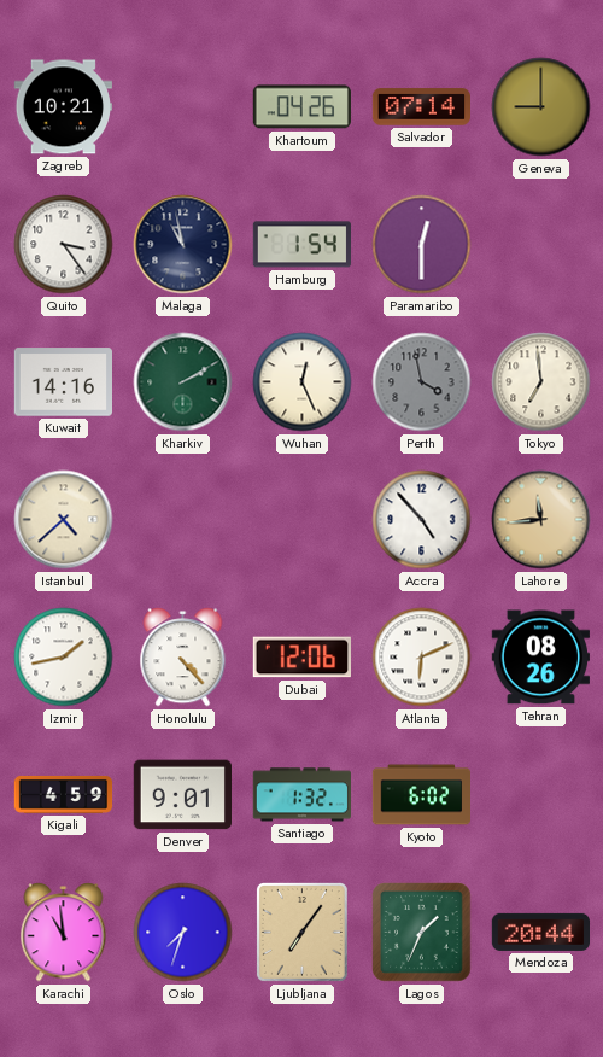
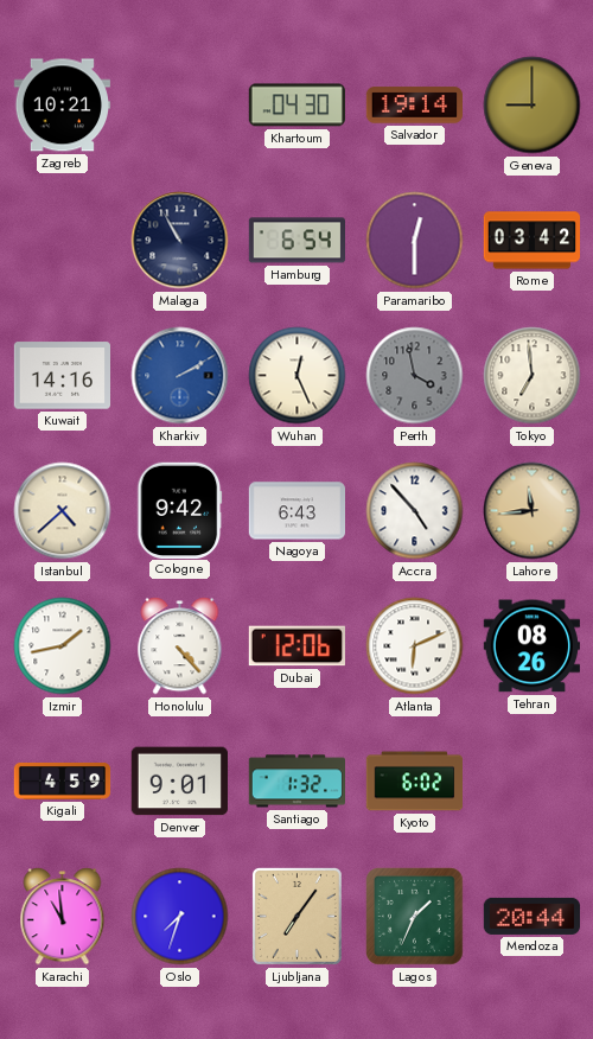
Khartoum: 04:26 -> 04:30 (296, 106)
Salvador: 07:14 -> 19:14 (414, 106)
Quito: 3:24 -> none (64, 245)
Malaga: 10:58 -> 10:55 (180, 241)
Hamburg: 1:54 -> 6:54 (296, 241)
Rome: none -> 03:42 (533, 241)
Kharkiv dial: green -> blue (180, 376)
Cologne: none -> 9:42 (180, 510)
Nagoya: none -> 6:43 (296, 511)
